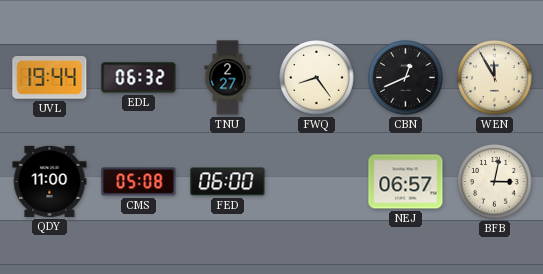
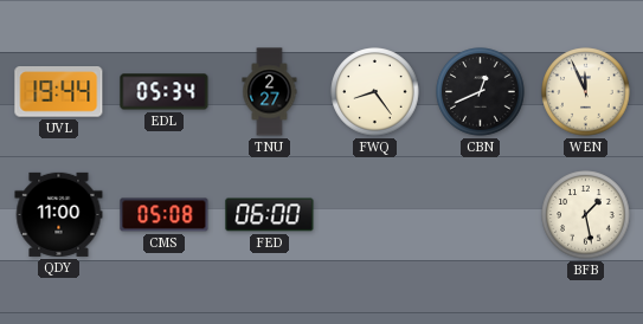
EDL: 06:32 -> 05:34 (165, 92)
WEN: 11:55 -> 11:56 (586, 92)
NEJ: 06:57 -> none (406, 182)
BFB: 3:02 -> 1:28 (586, 215)
